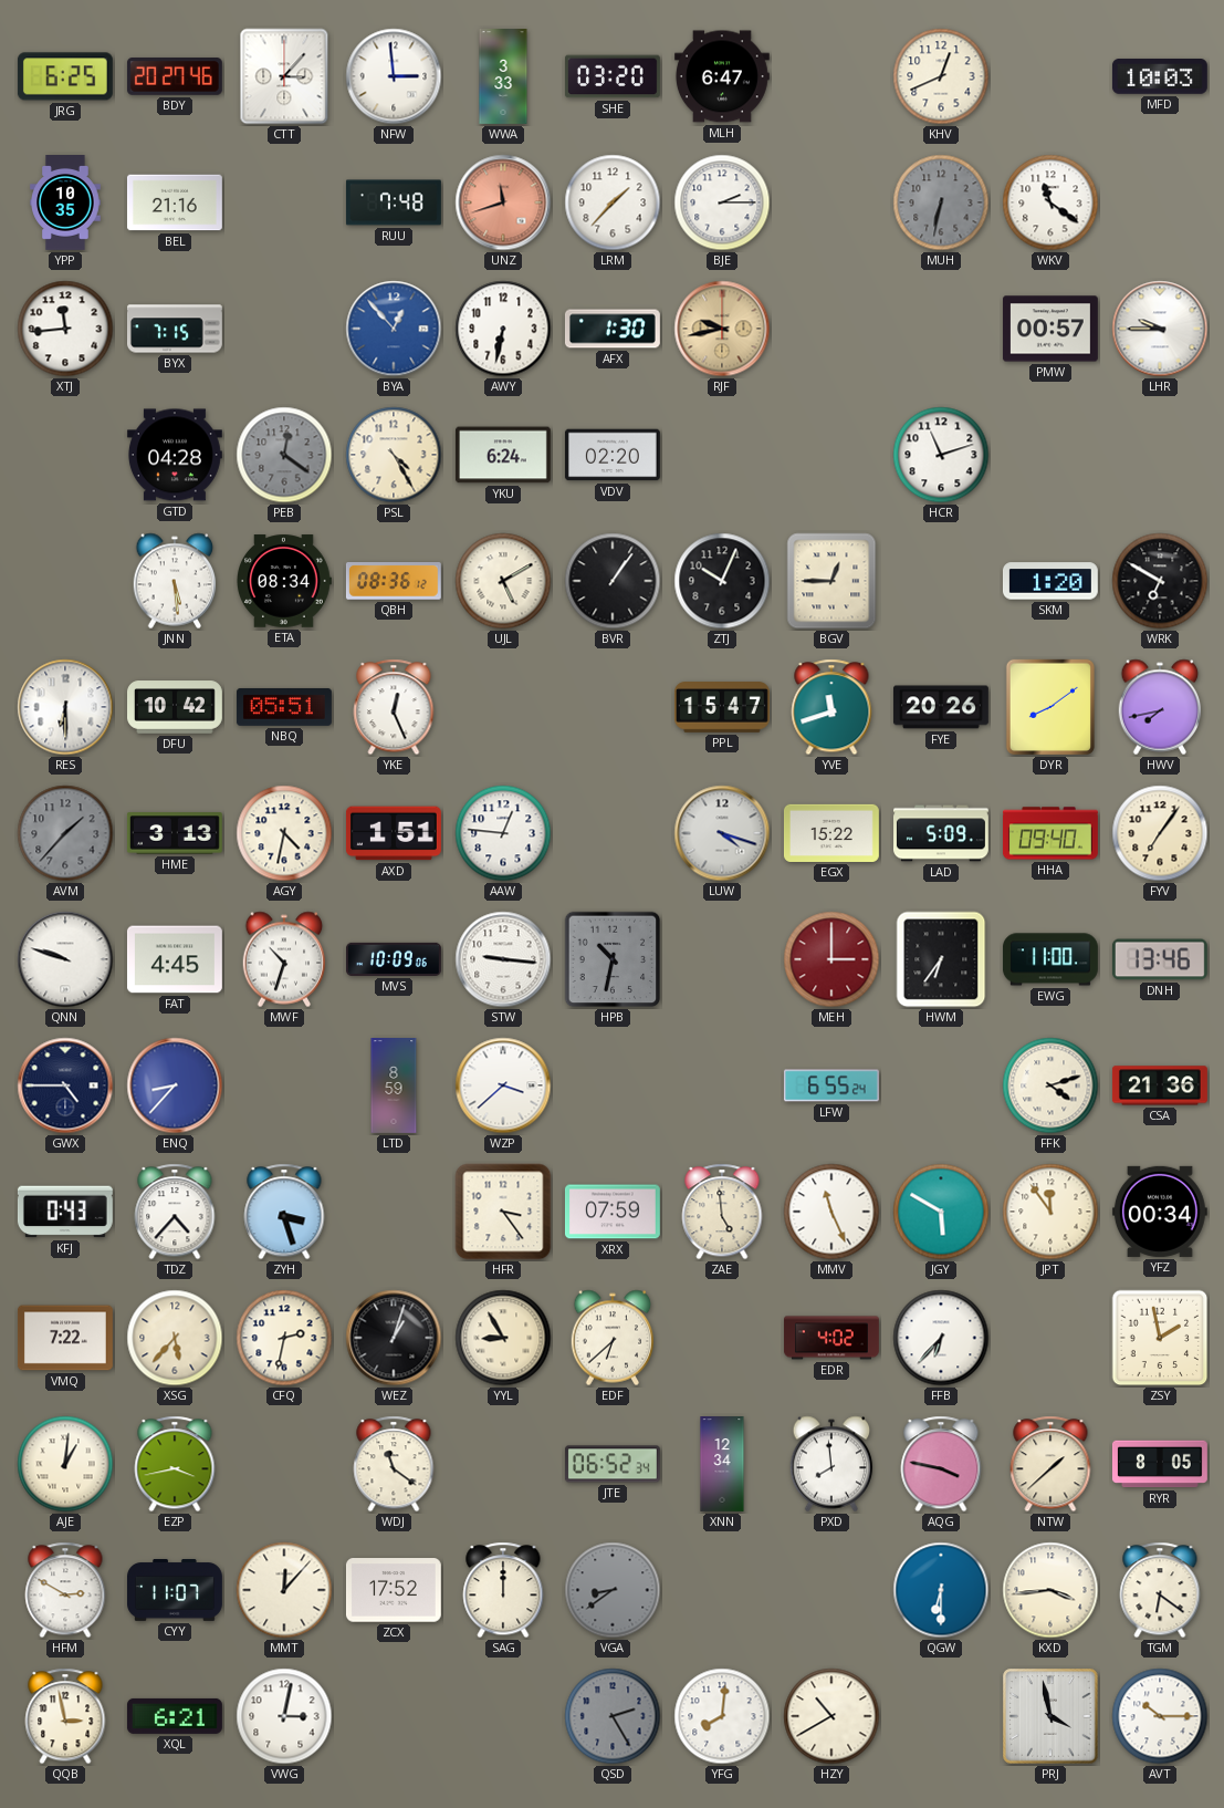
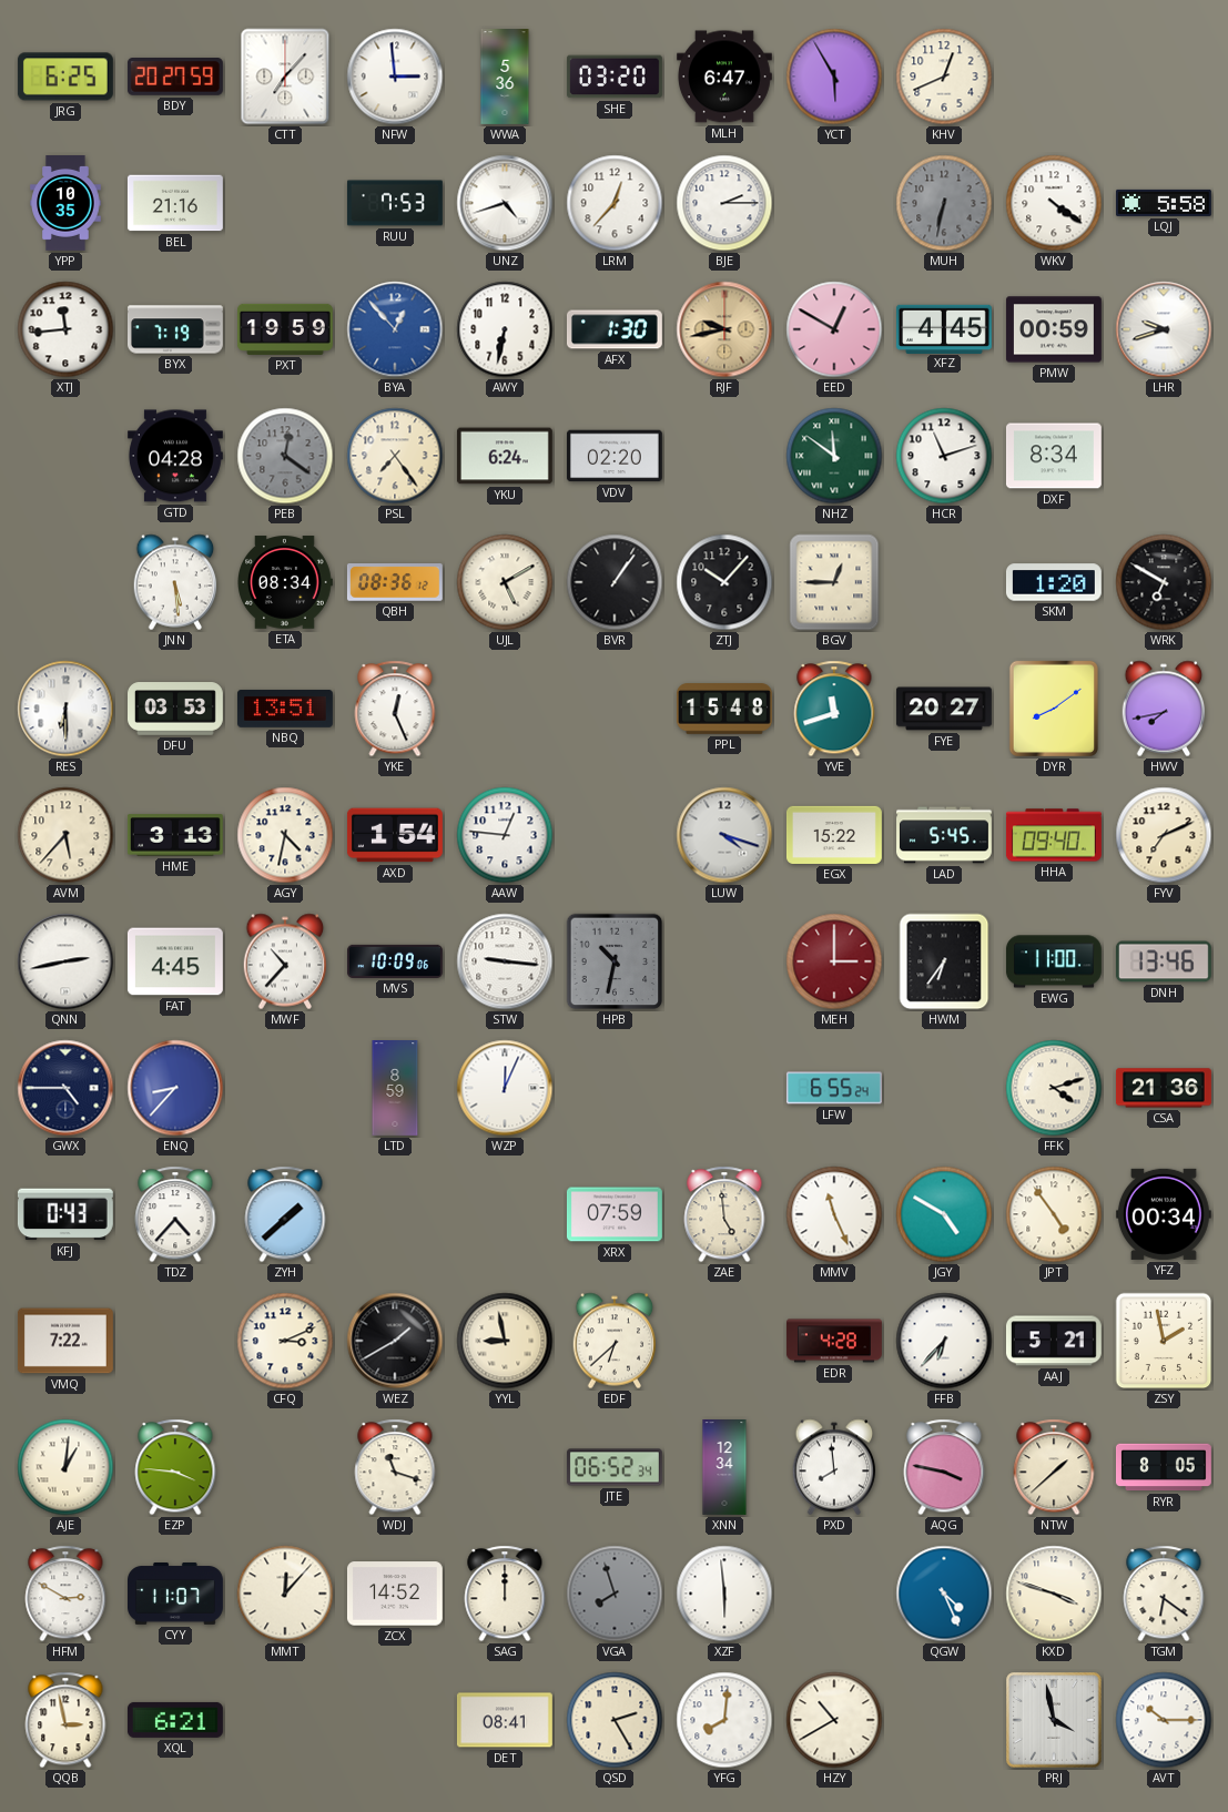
BDY: 20:27:46 -> 20:27:59 (175, 78)
CTT: 3:07 -> 7:07 (285, 77)
WWA: 3:33 -> 5:36 (505, 78)
YCT: none -> 5:55 (834, 77)
MFD: 10:03 -> none (1160, 77)
RUU: 7:48 -> 7:53 (395, 203)
UNZ: 11:42 -> 4:42 (505, 203)
UNZ dial: salmon -> white (505, 203)
LRM: 1:37 -> 12:37 (615, 203)
WKV: 11:21 -> 4:21 (1054, 203)
LQJ: none -> 5:58 (1164, 203)
BYX: 7:15 -> 7:19 (176, 329)
PXT: none -> 19:59 (286, 329)
EED: none -> 12:50 (834, 329)
XFZ: none -> 4:45 (944, 328)
PMW: 00:57 -> 00:59 (1054, 329)
LHR: 9:45 -> 9:42 (1164, 329)
PSL: 4:25 -> 7:24 (395, 456)
NHZ: none -> 11:51 (834, 456)
DXF: none -> 8:34 (1054, 456)
ZTJ: 10:04 -> 10:07 (724, 582)
DFU: 10:42 -> 03:53 (176, 709)
NBQ: 05:51 -> 13:51 (285, 709)
PPL: 15:47 -> 15:48 (724, 709)
FYE: 20:26 -> 20:27 (944, 709)
AVM: 1:37 -> 5:37 (65, 835)
AVM dial: grey -> cream (65, 835)
AXD: 1:51 -> 1:54 (395, 835)
LAD: 5:09 -> 5:45 (945, 835)
FYV: 7:06 -> 7:11 (1164, 835)
QNN: 9:48 -> 2:43 (65, 961)
MWF: 10:33 -> 10:37 (285, 961)
WZP: 3:38 -> 12:04 (505, 1088)
ZYH: 3:27 -> 1:38 (285, 1214)
HFR: 3:24 -> none (503, 1212)
JGY: 5:50 -> 4:50 (944, 1214)
JPT: 11:54 -> 4:54 (1054, 1214)
XSG: 5:37 -> none (175, 1338)
CFQ: 2:32 -> 3:11 (285, 1341)
WEZ: 1:03 -> 1:40 (395, 1341)
YYL: 8:55 -> 8:58 (505, 1341)
EDR: 4:02 -> 4:28 (834, 1341)
AAJ: none -> 5:21 (1054, 1341)
EZP: 3:43 -> 3:46 (175, 1467)
WDJ: 11:21 -> 11:18 (395, 1467)
ZCX: 17:52 -> 14:52 (395, 1594)
VGA: 8:39 -> 7:57 (615, 1594)
XZF: none -> 5:59 (724, 1594)
QGW: 6:30 -> 4:26 (944, 1594)
KXD: 3:44 -> 3:48 (1054, 1594)
VWG: 3:02 -> none (284, 1716)
DET: none -> 08:41 (505, 1720)
QSD dial: grey -> cream (615, 1720)
